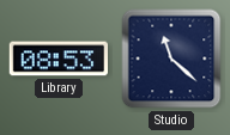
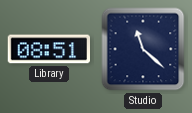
Library: 08:53 -> 08:51 (48, 49)
